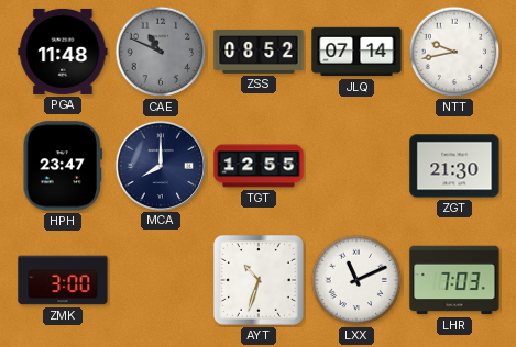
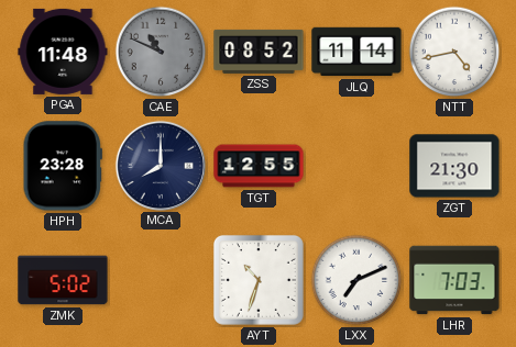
JLQ: 07:14 -> 11:14 (356, 52)
NTT: 9:43 -> 4:43 (454, 52)
HPH: 23:47 -> 23:28 (63, 166)
ZMK: 3:00 -> 5:02 (63, 280)
LXX: 11:11 -> 7:11 (356, 280)
